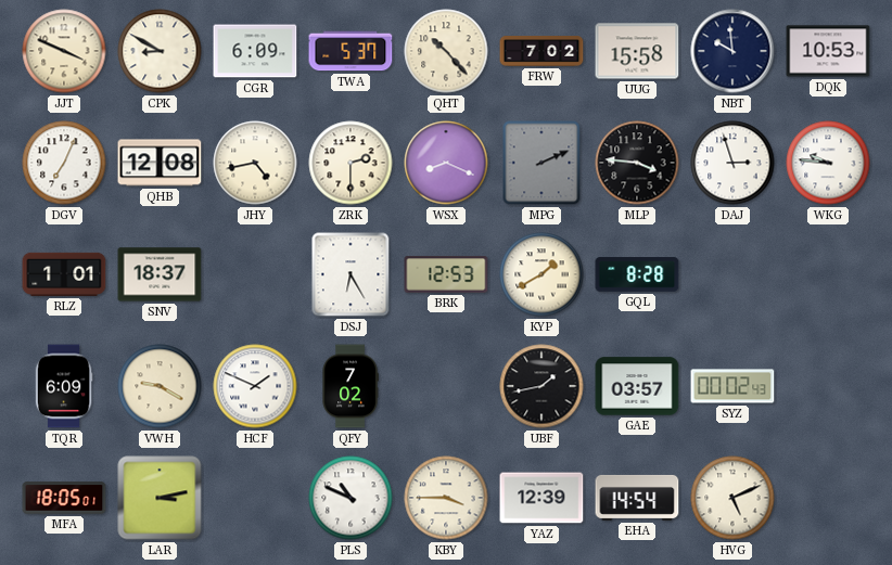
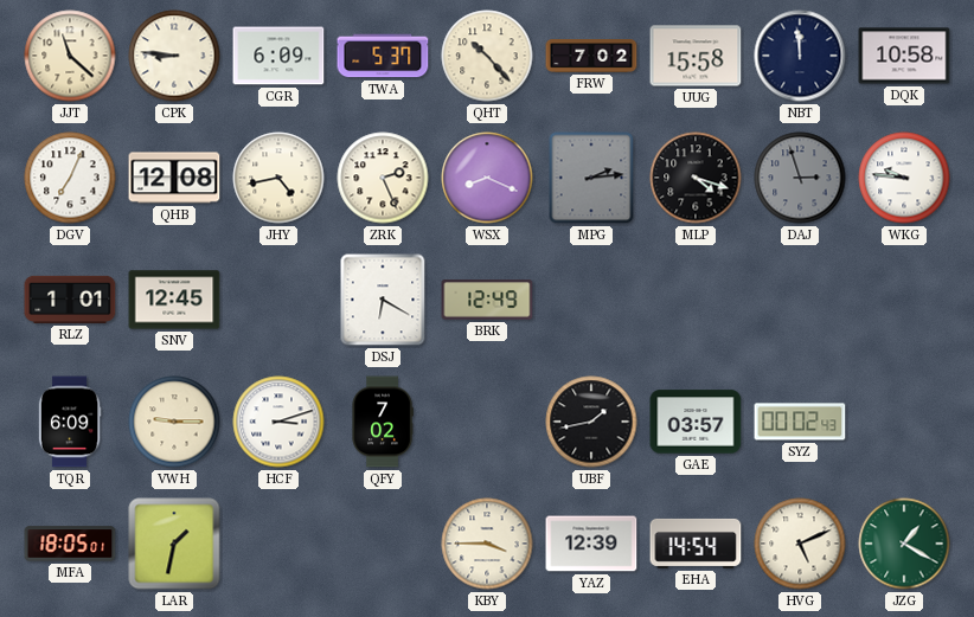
JJT: 3:49 -> 11:22 (70, 56)
CPK: 8:50 -> 8:46 (174, 56)
NBT: 9:59 -> 11:59 (800, 56)
DQK: 10:53 -> 10:58 (904, 56)
ZRK: 2:30 -> 2:26 (383, 178)
MPG: 2:11 -> 2:14 (591, 178)
MLP: 3:46 -> 4:18 (696, 178)
DAJ dial: white -> grey (800, 178)
SNV: 18:37 -> 12:45 (174, 300)
DSJ: 6:25 -> 6:20 (383, 300)
BRK: 12:53 -> 12:49 (487, 300)
KYP: 1:40 -> none (541, 274)
GQL: 8:28 -> none (637, 274)
VWH: 9:20 -> 9:15 (174, 422)
HCF: 1:49 -> 3:12 (278, 422)
LAR: 3:13 -> 1:32 (174, 544)
PLS: 10:49 -> none (351, 498)
JZG: none -> 1:20 (904, 544)
